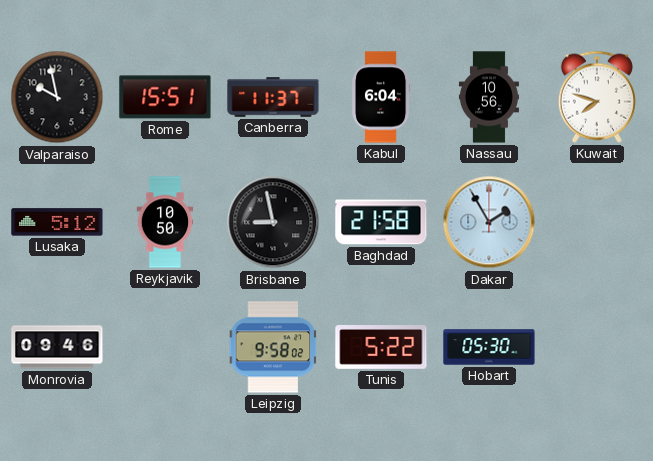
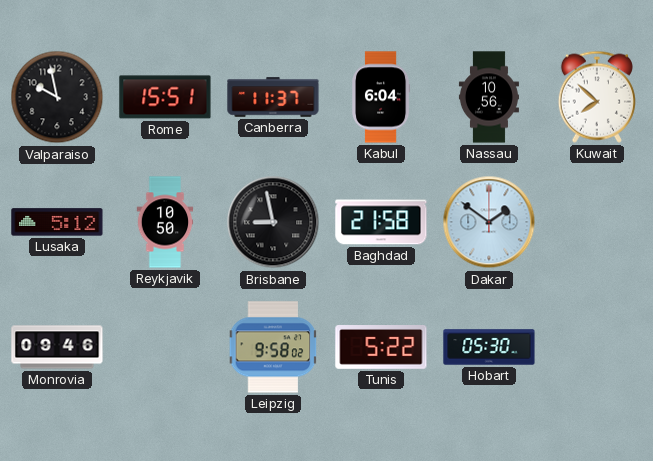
Kuwait: 7:48 -> 7:52 (597, 97)
Dakar: 1:55 -> 1:51 (489, 222)
